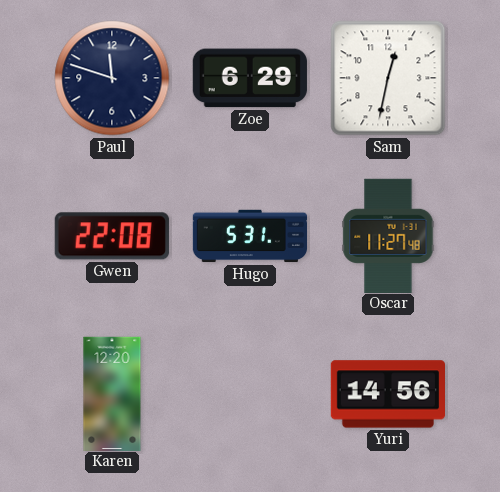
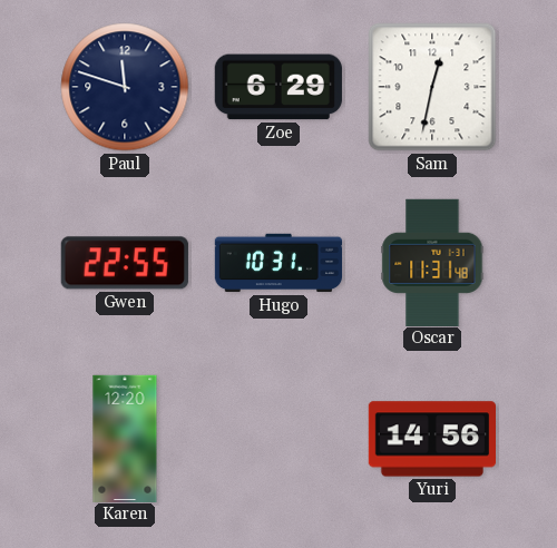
Gwen: 22:08 -> 22:55 (125, 263)
Hugo: 5:31 -> 10:31 (278, 263)
Oscar: 11:27 -> 11:31 (432, 262)
